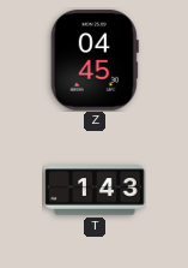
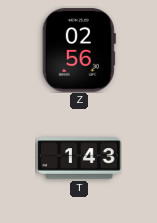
Z: 04:45 -> 02:56 (79, 50)
